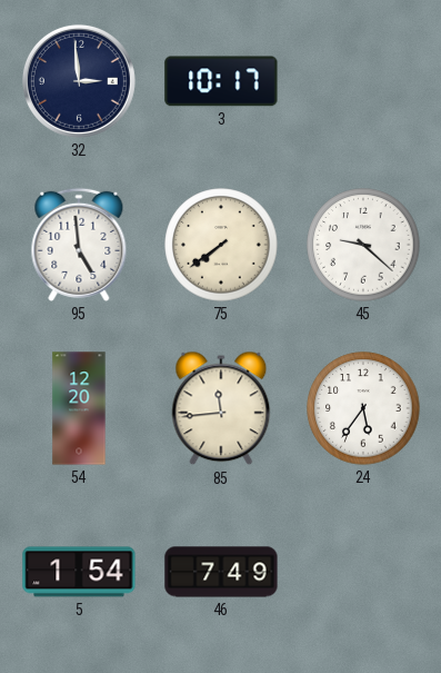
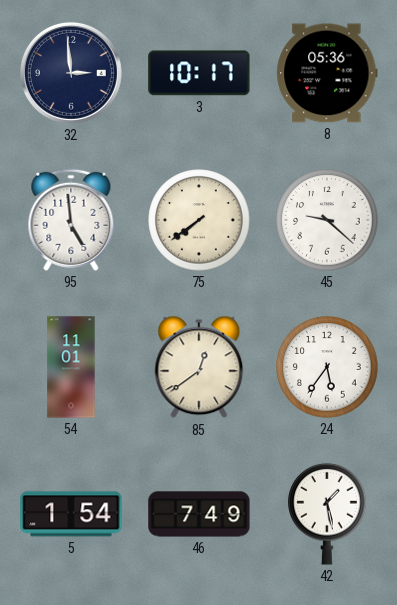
8: none -> 05:36 (327, 73)
54: 12:20 -> 11:01 (71, 367)
85: 11:44 -> 12:39 (199, 367)
42: none -> 1:28 (327, 514)
